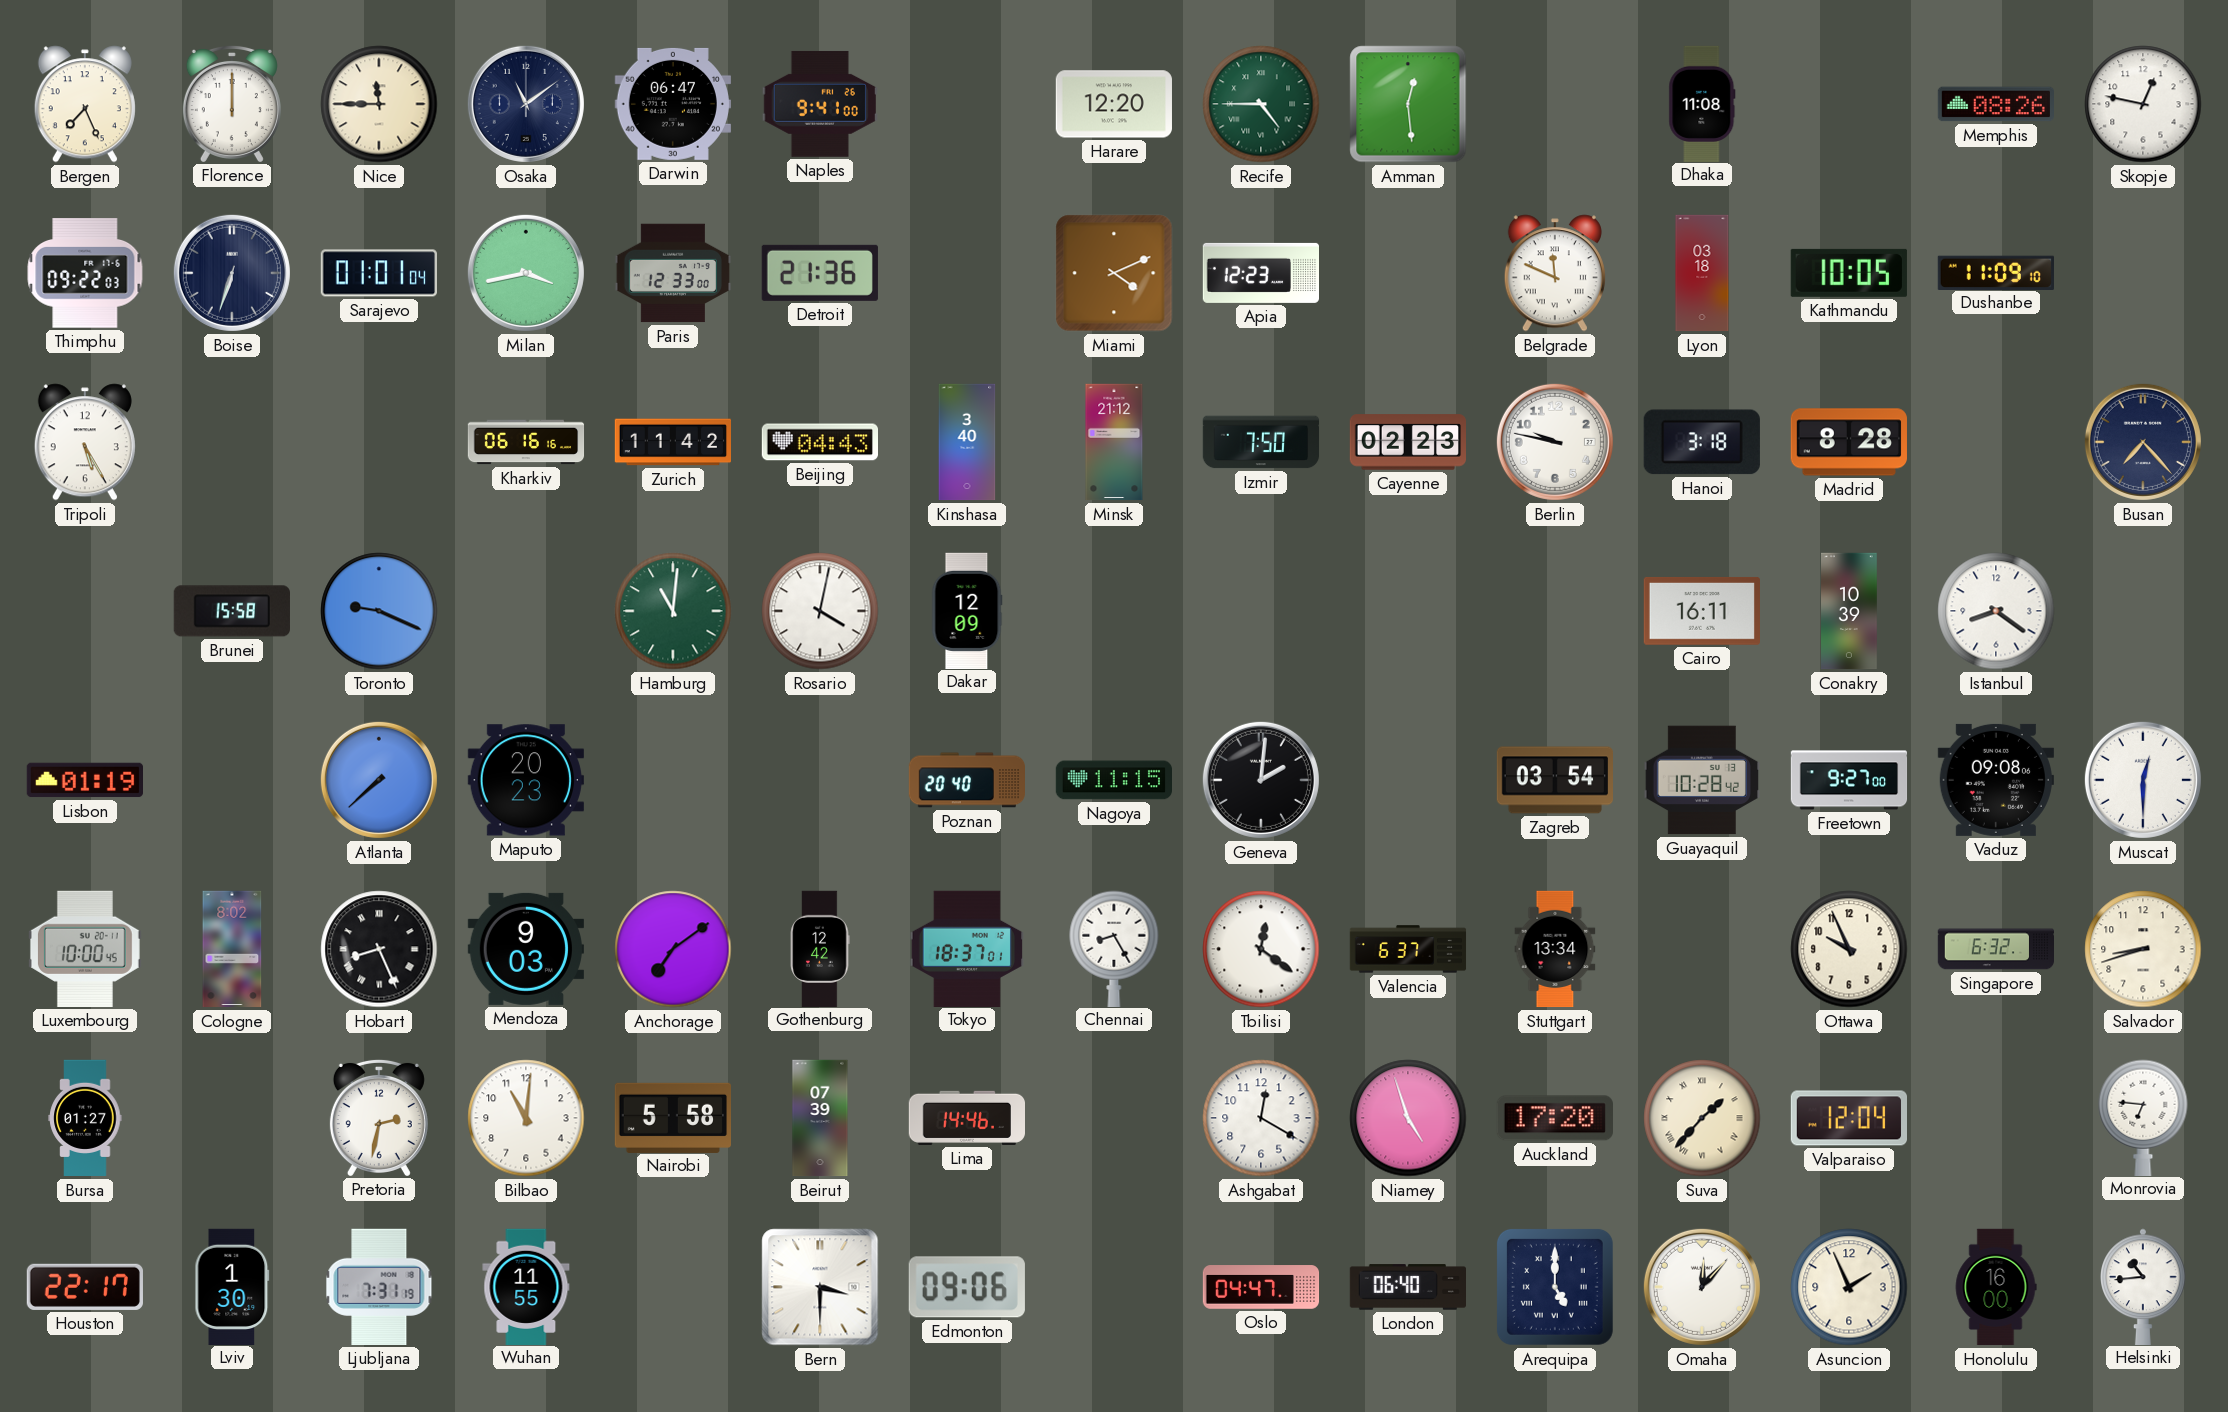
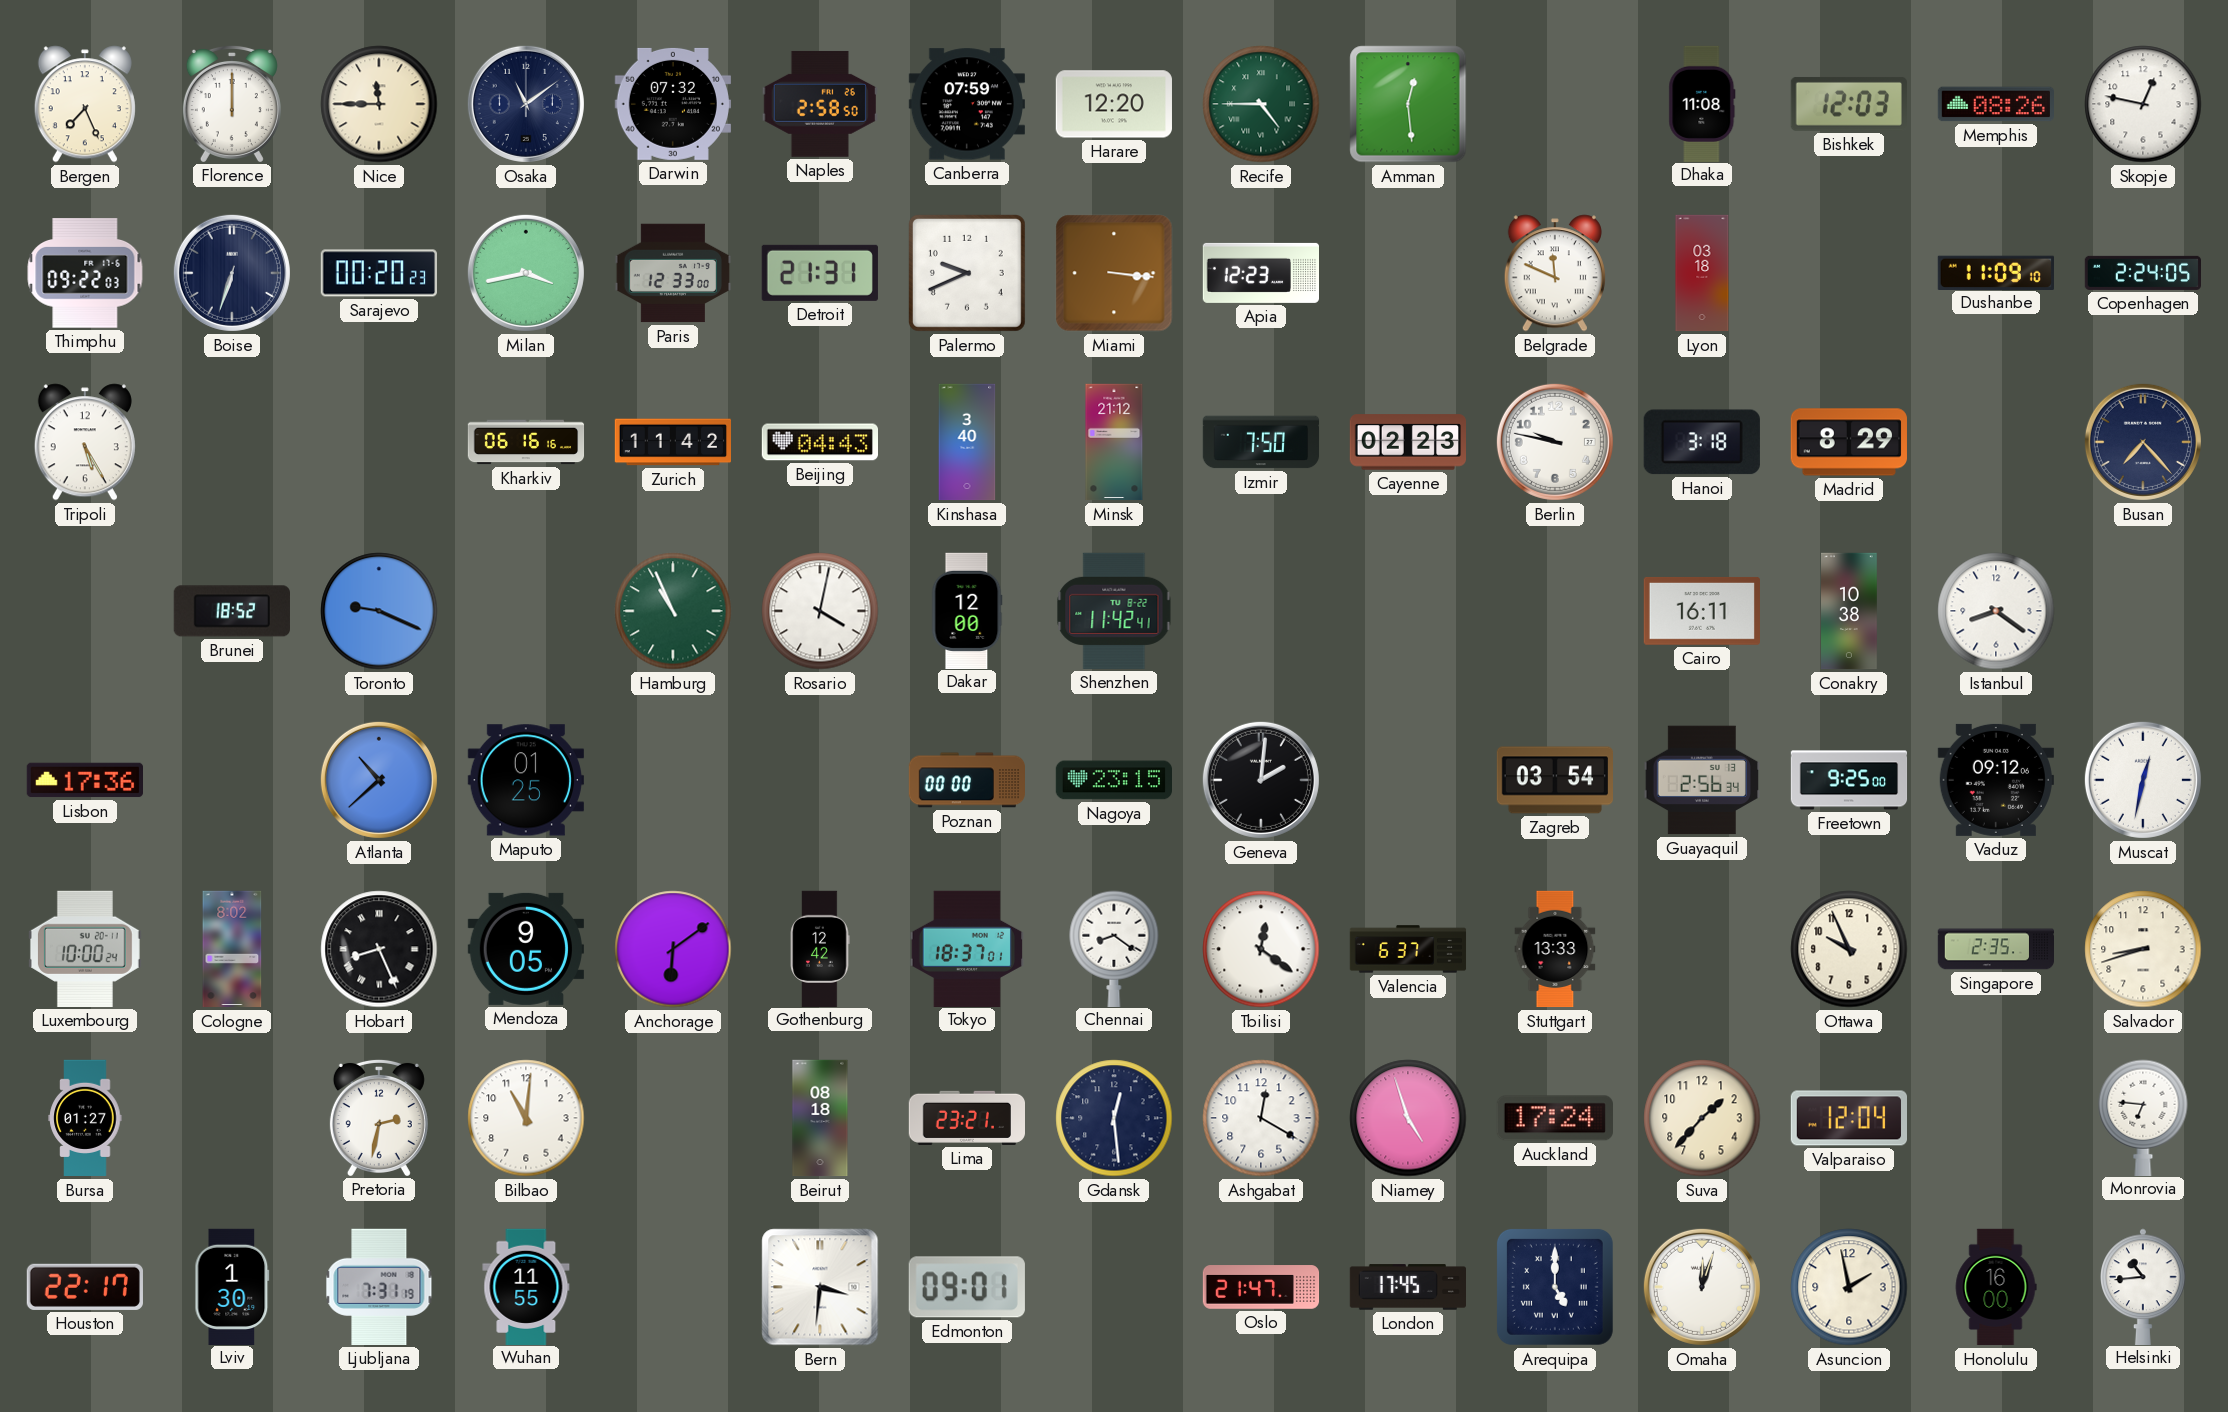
Darwin: 06:47 -> 07:32 (673, 104)
Naples: 9:41 -> 2:58 (820, 104)
Canberra: none -> 07:59 (967, 104)
Bishkek: none -> 12:03 (1849, 104)
Sarajevo: 01:01 -> 00:20 (378, 273)
Detroit: 21:36 -> 21:31 (820, 273)
Palermo: none -> 9:41 (967, 273)
Miami: 4:11 -> 3:16 (1114, 273)
Kathmandu: 10:05 -> none (1849, 273)
Copenhagen: none -> 2:24 (2142, 273)
Madrid: 8:28 -> 8:29 (1848, 442)
Brunei: 15:58 -> 18:52 (232, 611)
Hamburg: 11:01 -> 10:56 (673, 611)
Dakar: 12:09 -> 12:00 (967, 610)
Shenzhen: none -> 11:42 (1114, 611)
Conakry: 10:39 -> 10:38 (1850, 611)
Lisbon: 01:19 -> 17:36 (84, 780)
Atlanta: 7:38 -> 10:38 (379, 780)
Maputo: 20:23 -> 01:25 (526, 780)
Poznan: 20:40 -> 00:00 (966, 780)
Nagoya: 11:15 -> 23:15 (1113, 780)
Guayaquil: 10:28 -> 2:56 (1701, 780)
Freetown: 9:27 -> 9:25 (1849, 780)
Vaduz: 09:08 -> 09:12 (1996, 780)
Muscat: 12:30 -> 12:32 (2143, 780)
Luxembourg: 10:00:45 -> 10:00:24 (85, 949)
Mendoza: 9:03 -> 9:05 (526, 949)
Anchorage: 7:09 -> 6:09 (673, 949)
Chennai: 8:25 -> 8:21 (1114, 948)
Stuttgart: 13:34 -> 13:33 (1555, 949)
Singapore: 6:32 -> 2:35 (1996, 949)
Nairobi: 5:58 -> none (672, 1117)
Beirut: 07:39 -> 08:18 (820, 1118)
Lima: 14:46 -> 23:21 (966, 1118)
Gdansk: none -> 12:29 (1114, 1118)
Auckland: 17:20 -> 17:24 (1555, 1118)
Suva numerals: Roman -> Arabic (1702, 1118)
Bern: 3:30 -> 3:31 (820, 1287)
Edmonton: 09:06 -> 09:01 (967, 1287)
Oslo: 04:47 -> 21:47 (1261, 1287)
London: 06:40 -> 17:45 (1407, 1287)
Omaha: 12:07 -> 12:03 (1702, 1287)
Asuncion: 1:56 -> 1:58 (1849, 1287)
